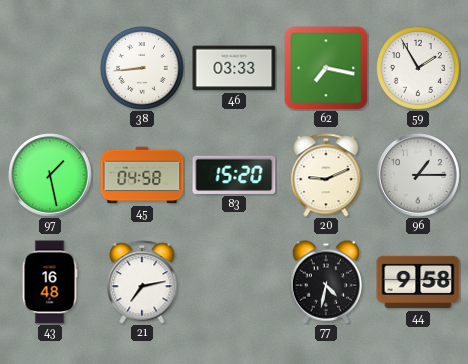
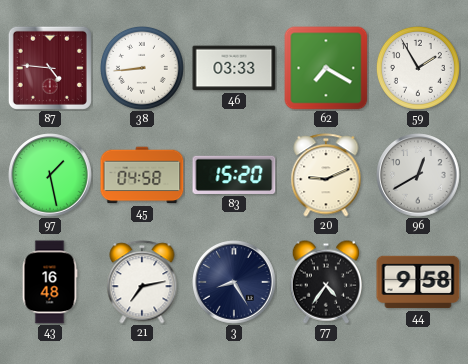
87: none -> 4:46 (50, 68)
62: 7:17 -> 7:20 (326, 68)
96: 1:15 -> 12:40 (418, 175)
3: none -> 8:25 (234, 282)
77: 4:32 -> 4:36 (326, 282)
